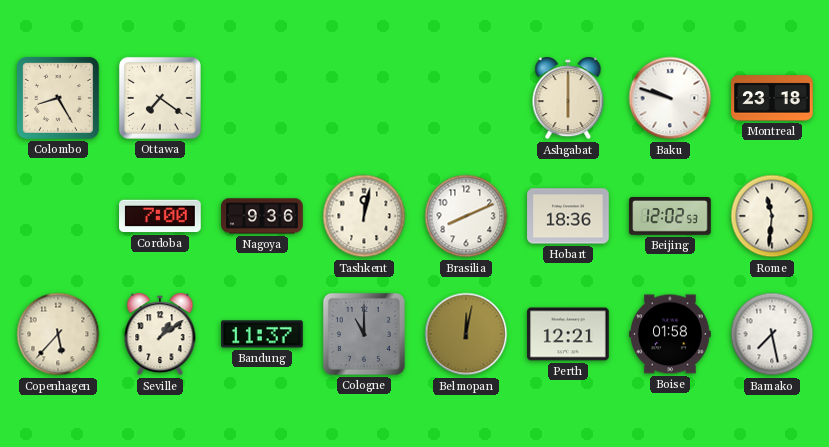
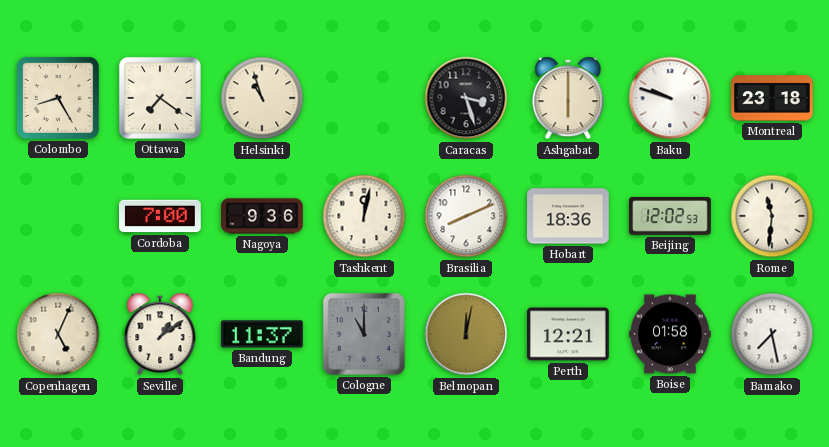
Helsinki: none -> 10:57 (262, 98)
Caracas: none -> 3:27 (466, 98)
Copenhagen: 5:37 -> 5:04 (58, 334)
